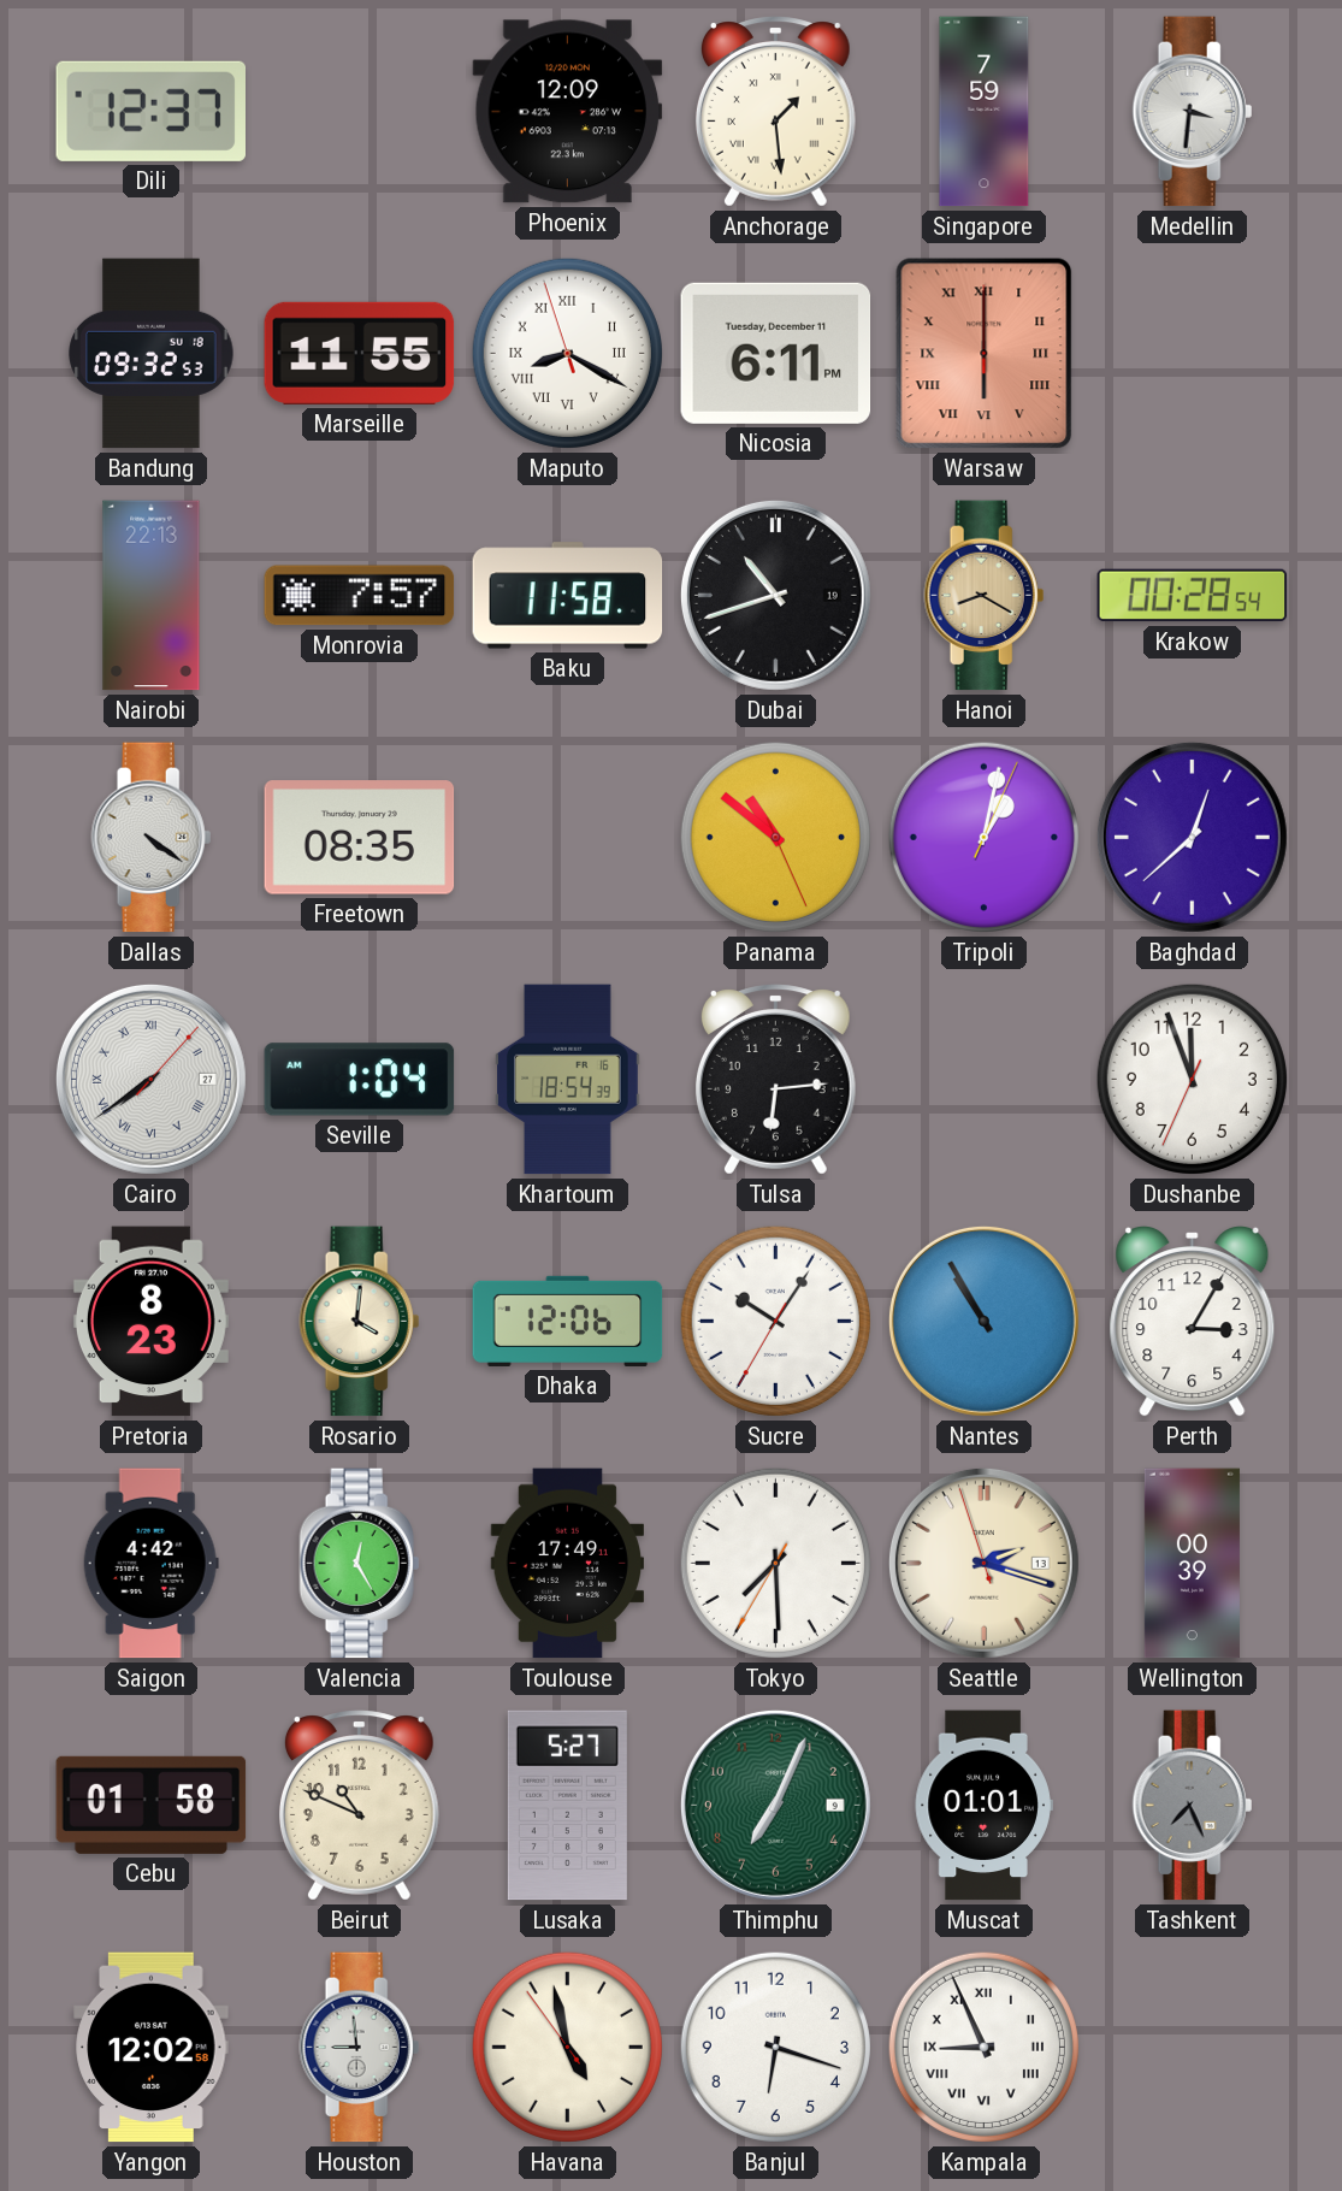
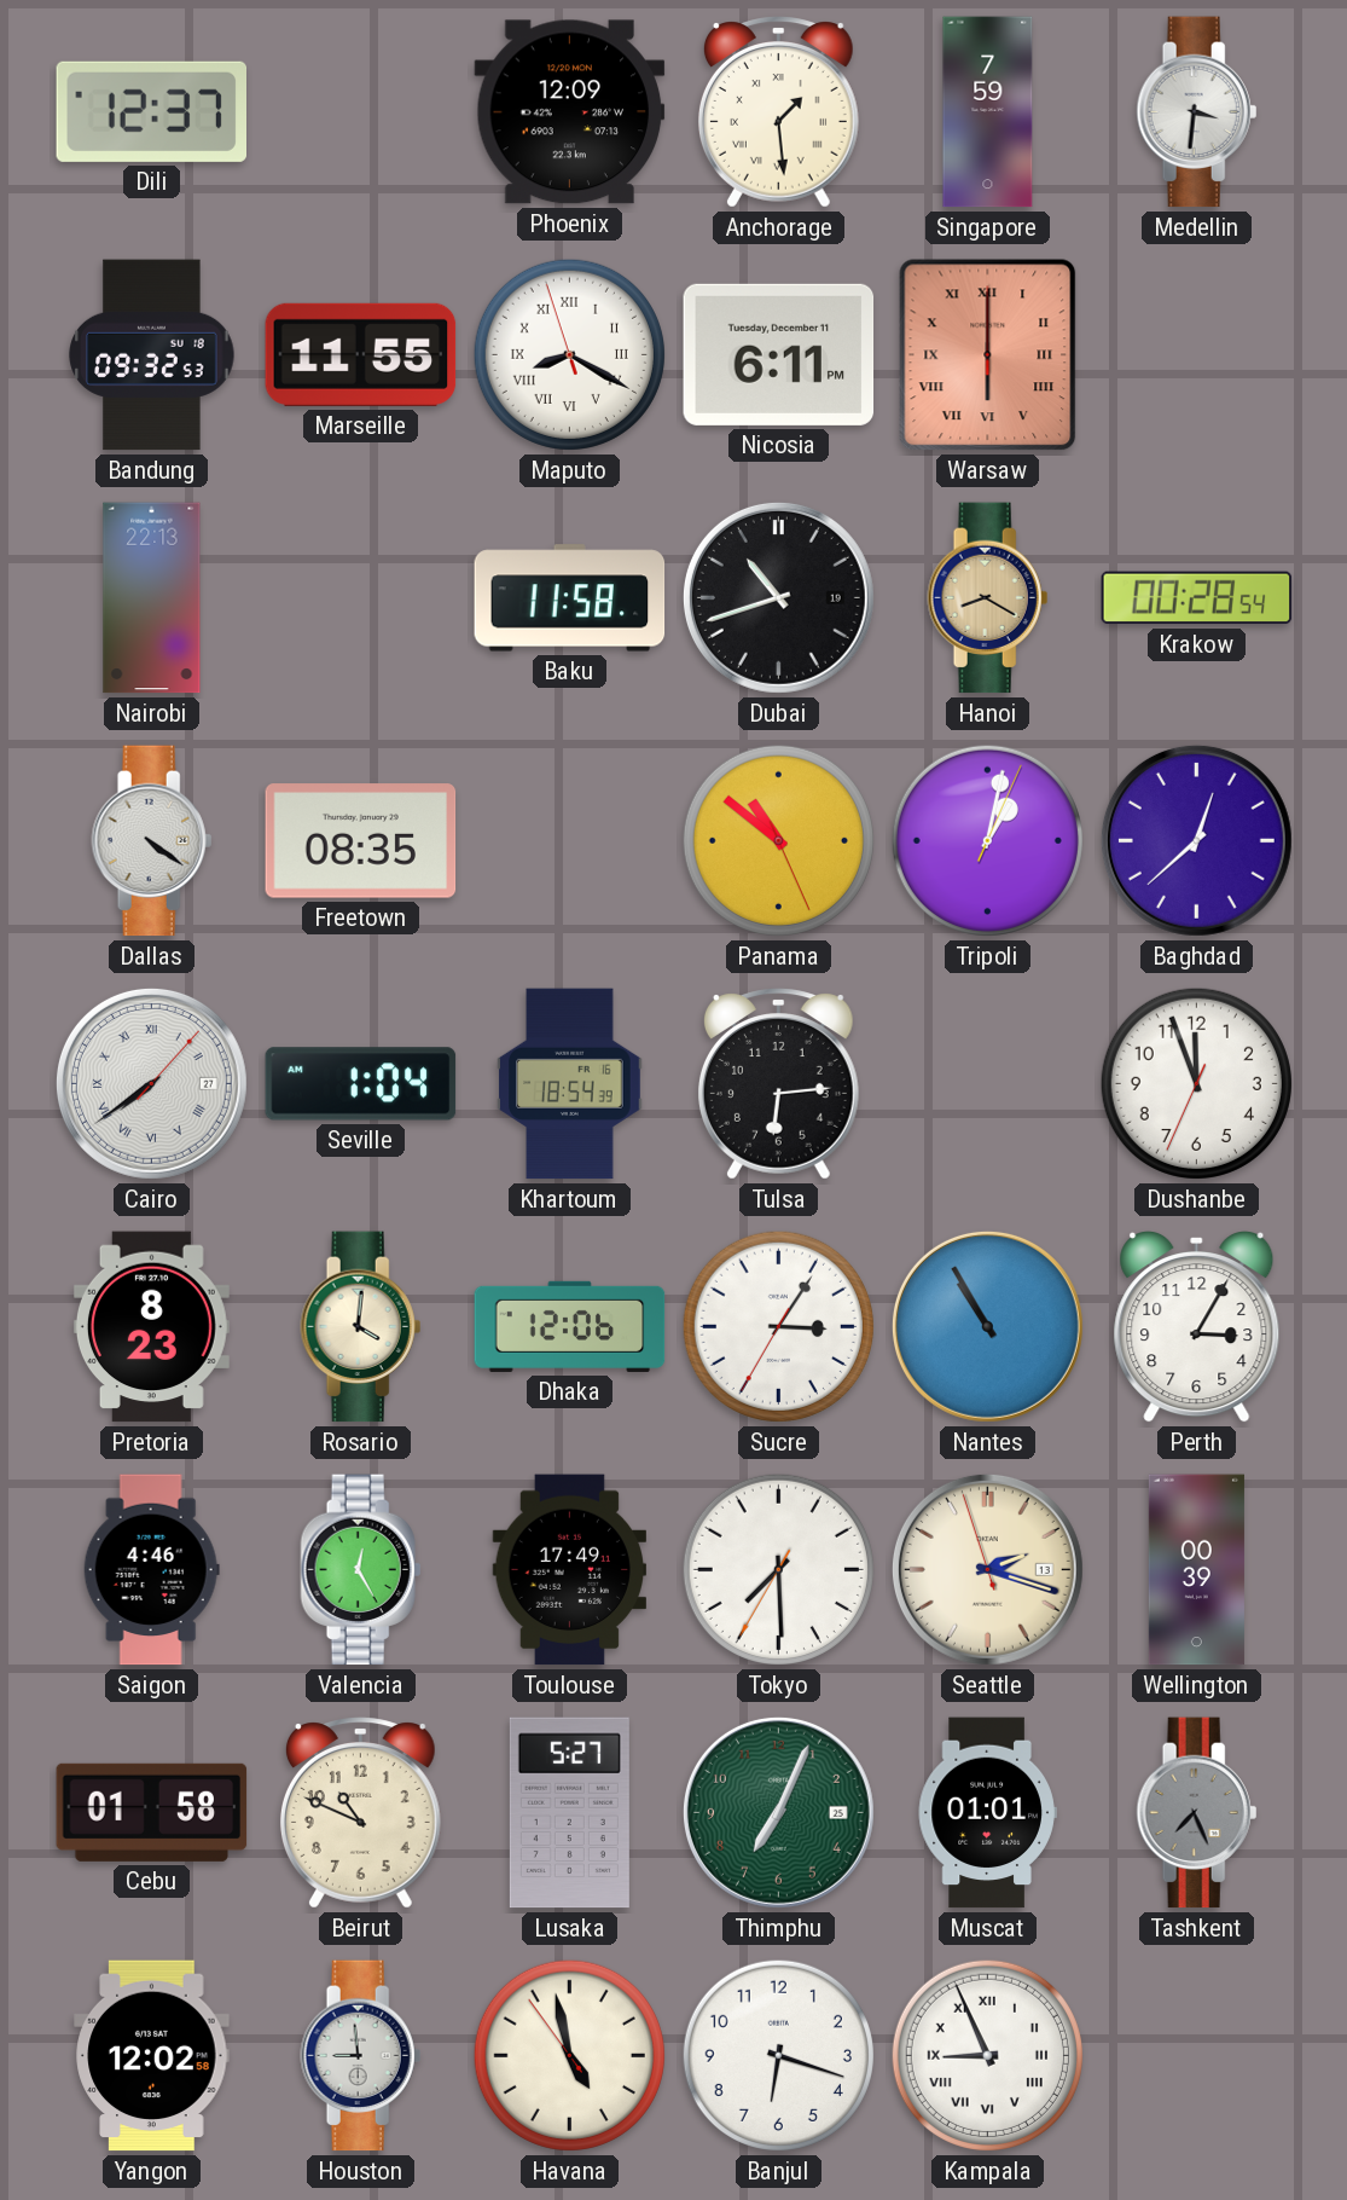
Monrovia: 7:57 -> none (360, 596)
Sucre: 10:05 -> 3:05 (778, 1326)
Saigon: 4:42 -> 4:46 (151, 1570)
Thimphu date: 9 -> 25 (778, 1812)
